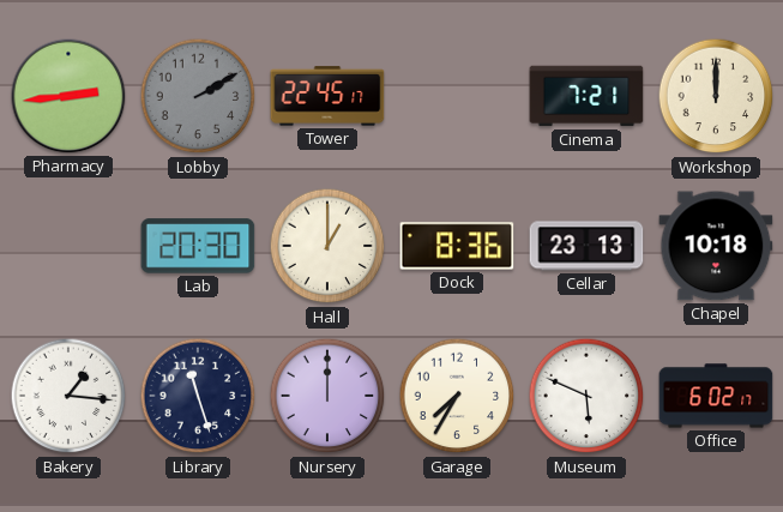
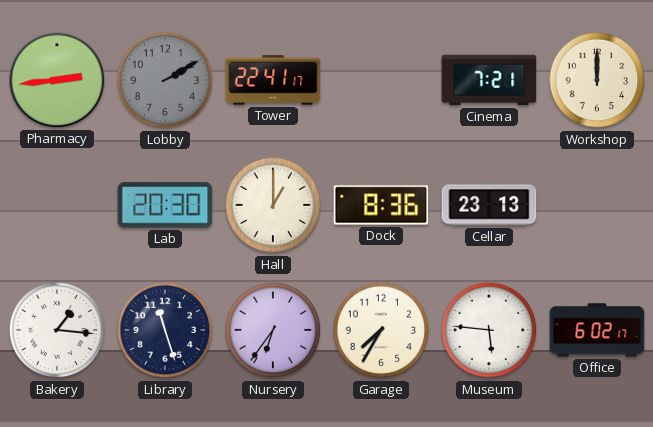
Tower: 22:45 -> 22:41 (273, 80)
Chapel: 10:18 -> none (716, 246)
Nursery: 12:00 -> 6:36 (273, 330)
Museum: 5:49 -> 5:46 (489, 330)
